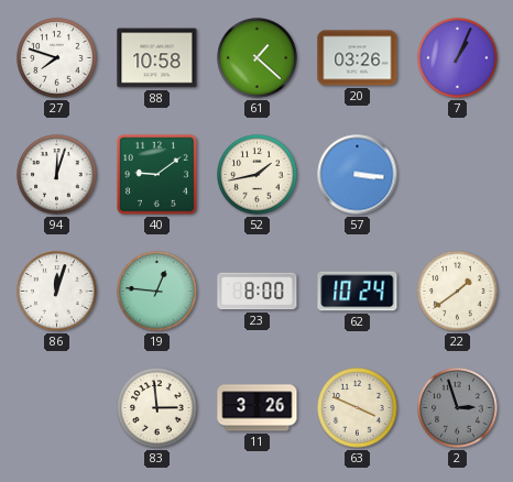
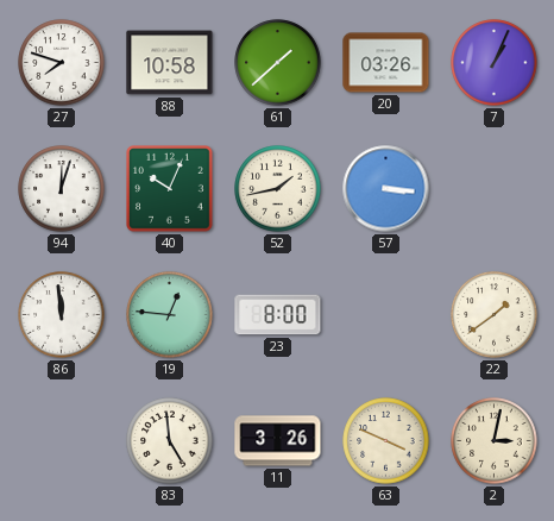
61: 1:22 -> 1:38 (278, 63)
40: 9:09 -> 10:04 (170, 189)
86: 12:03 -> 11:59 (62, 315)
62: 10:24 -> none (358, 292)
83: 2:59 -> 4:59 (170, 441)
2: 2:57 -> 3:02 (495, 441)
2 dial: grey -> cream (495, 441)
